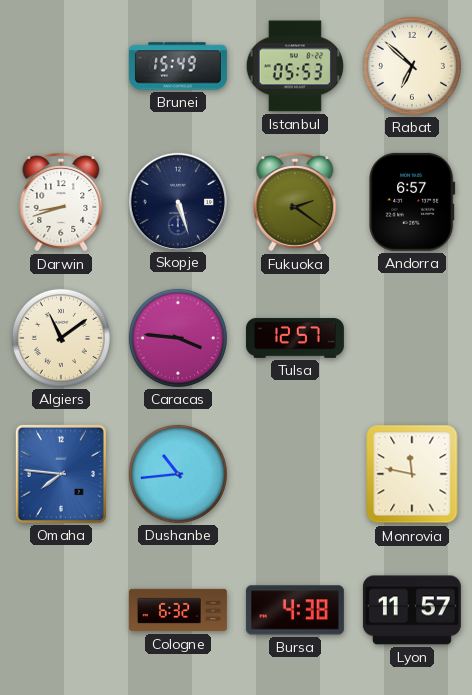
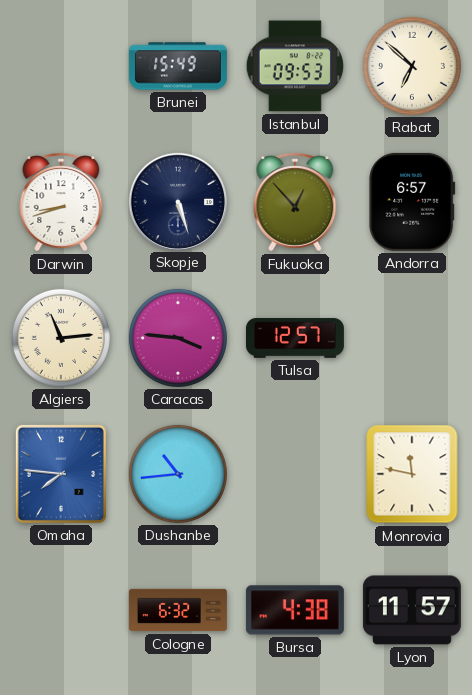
Istanbul: 05:53 -> 09:53 (294, 66)
Fukuoka: 2:21 -> 12:53 (295, 202)
Algiers: 11:09 -> 11:14 (61, 338)
